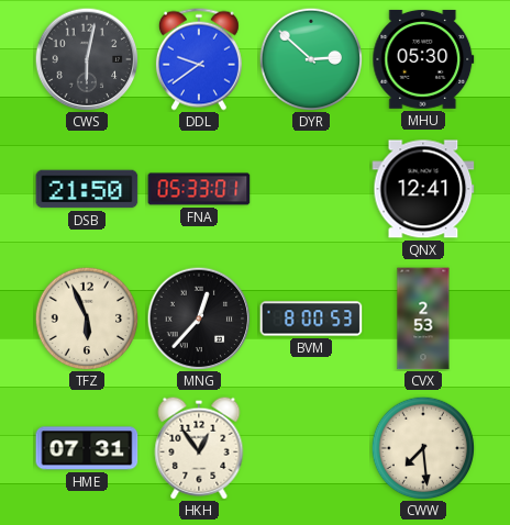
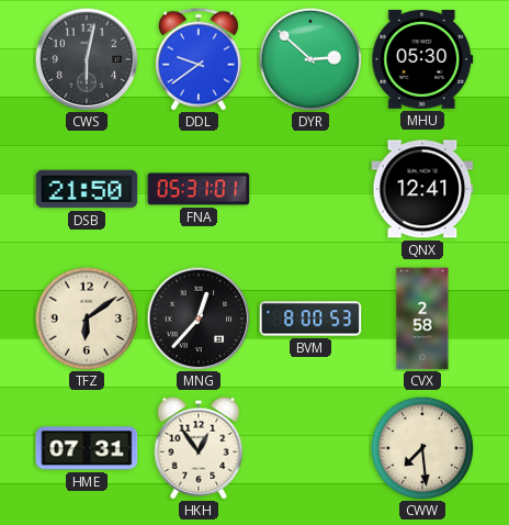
FNA: 05:33 -> 05:31 (199, 189)
TFZ: 5:56 -> 6:09 (87, 319)
CVX: 2:53 -> 2:58 (422, 319)
